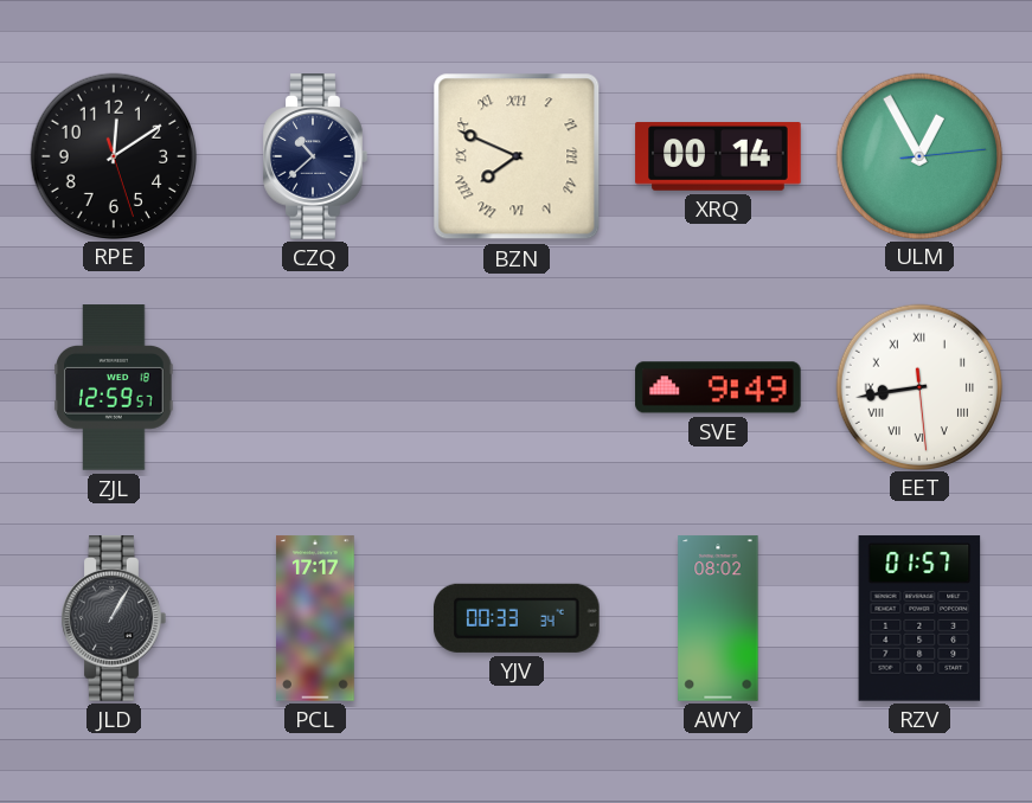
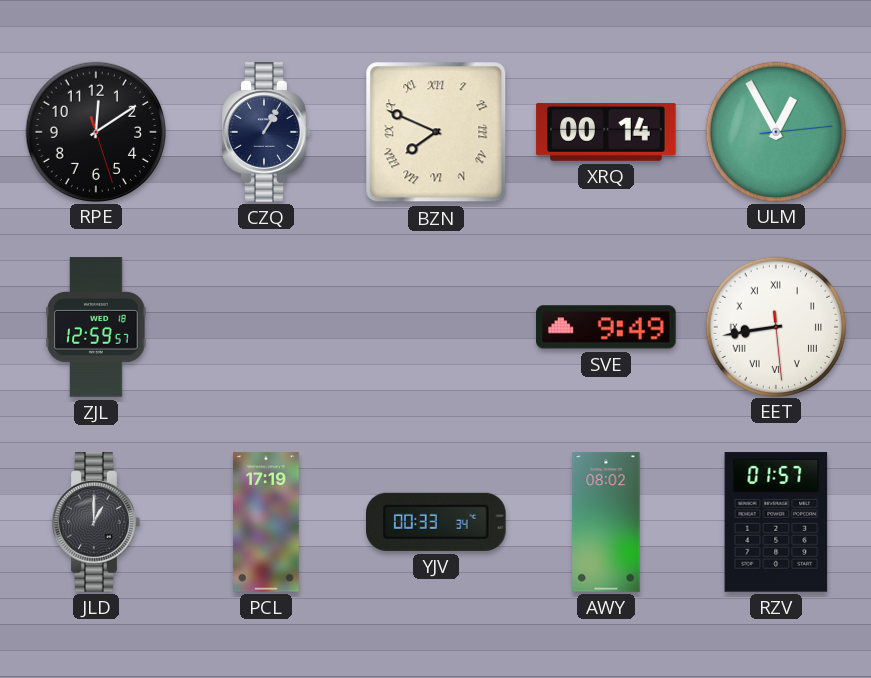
CZQ: 10:38 -> 1:05 (266, 132)
JLD: 1:05 -> 1:00 (96, 522)
PCL: 17:17 -> 17:19 (267, 522)
